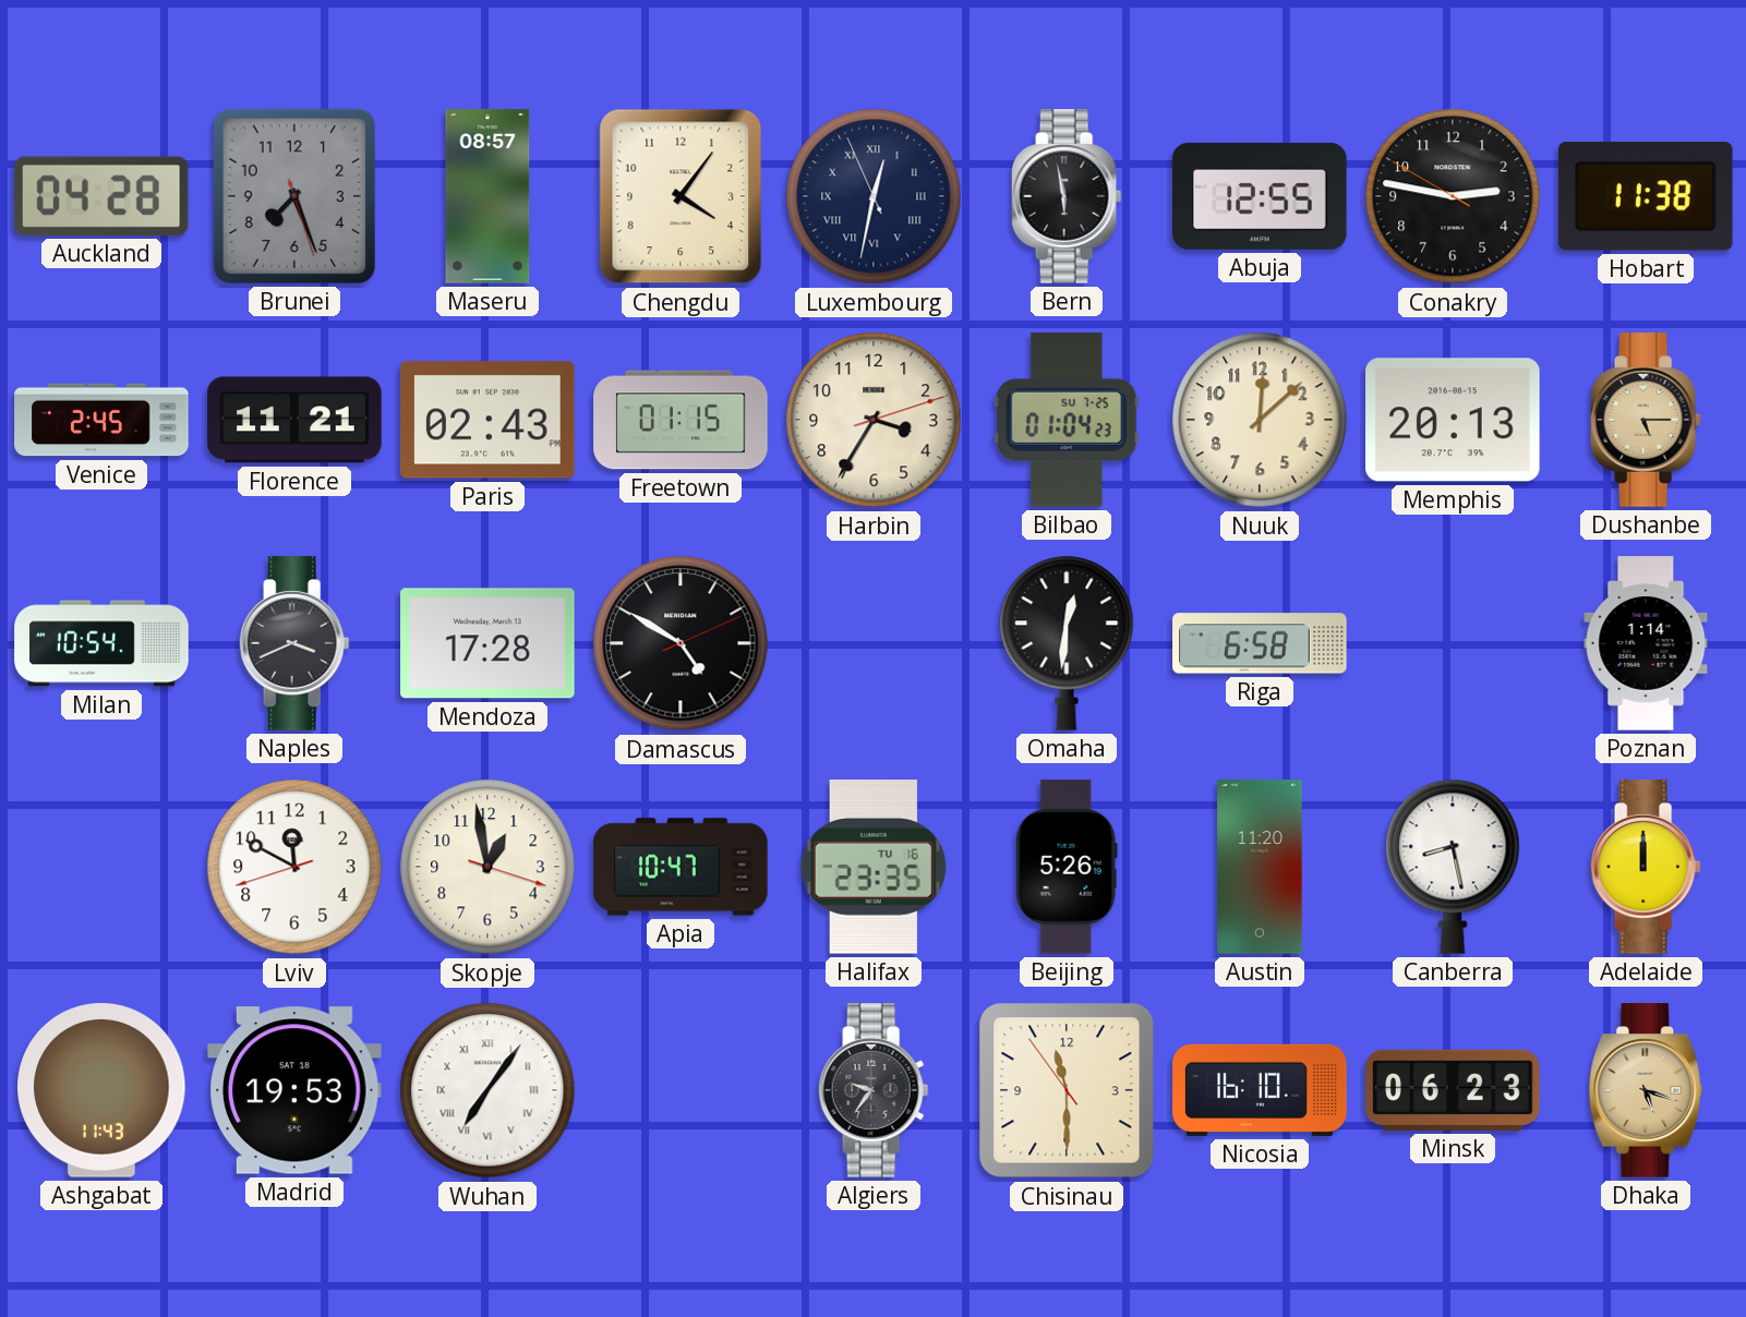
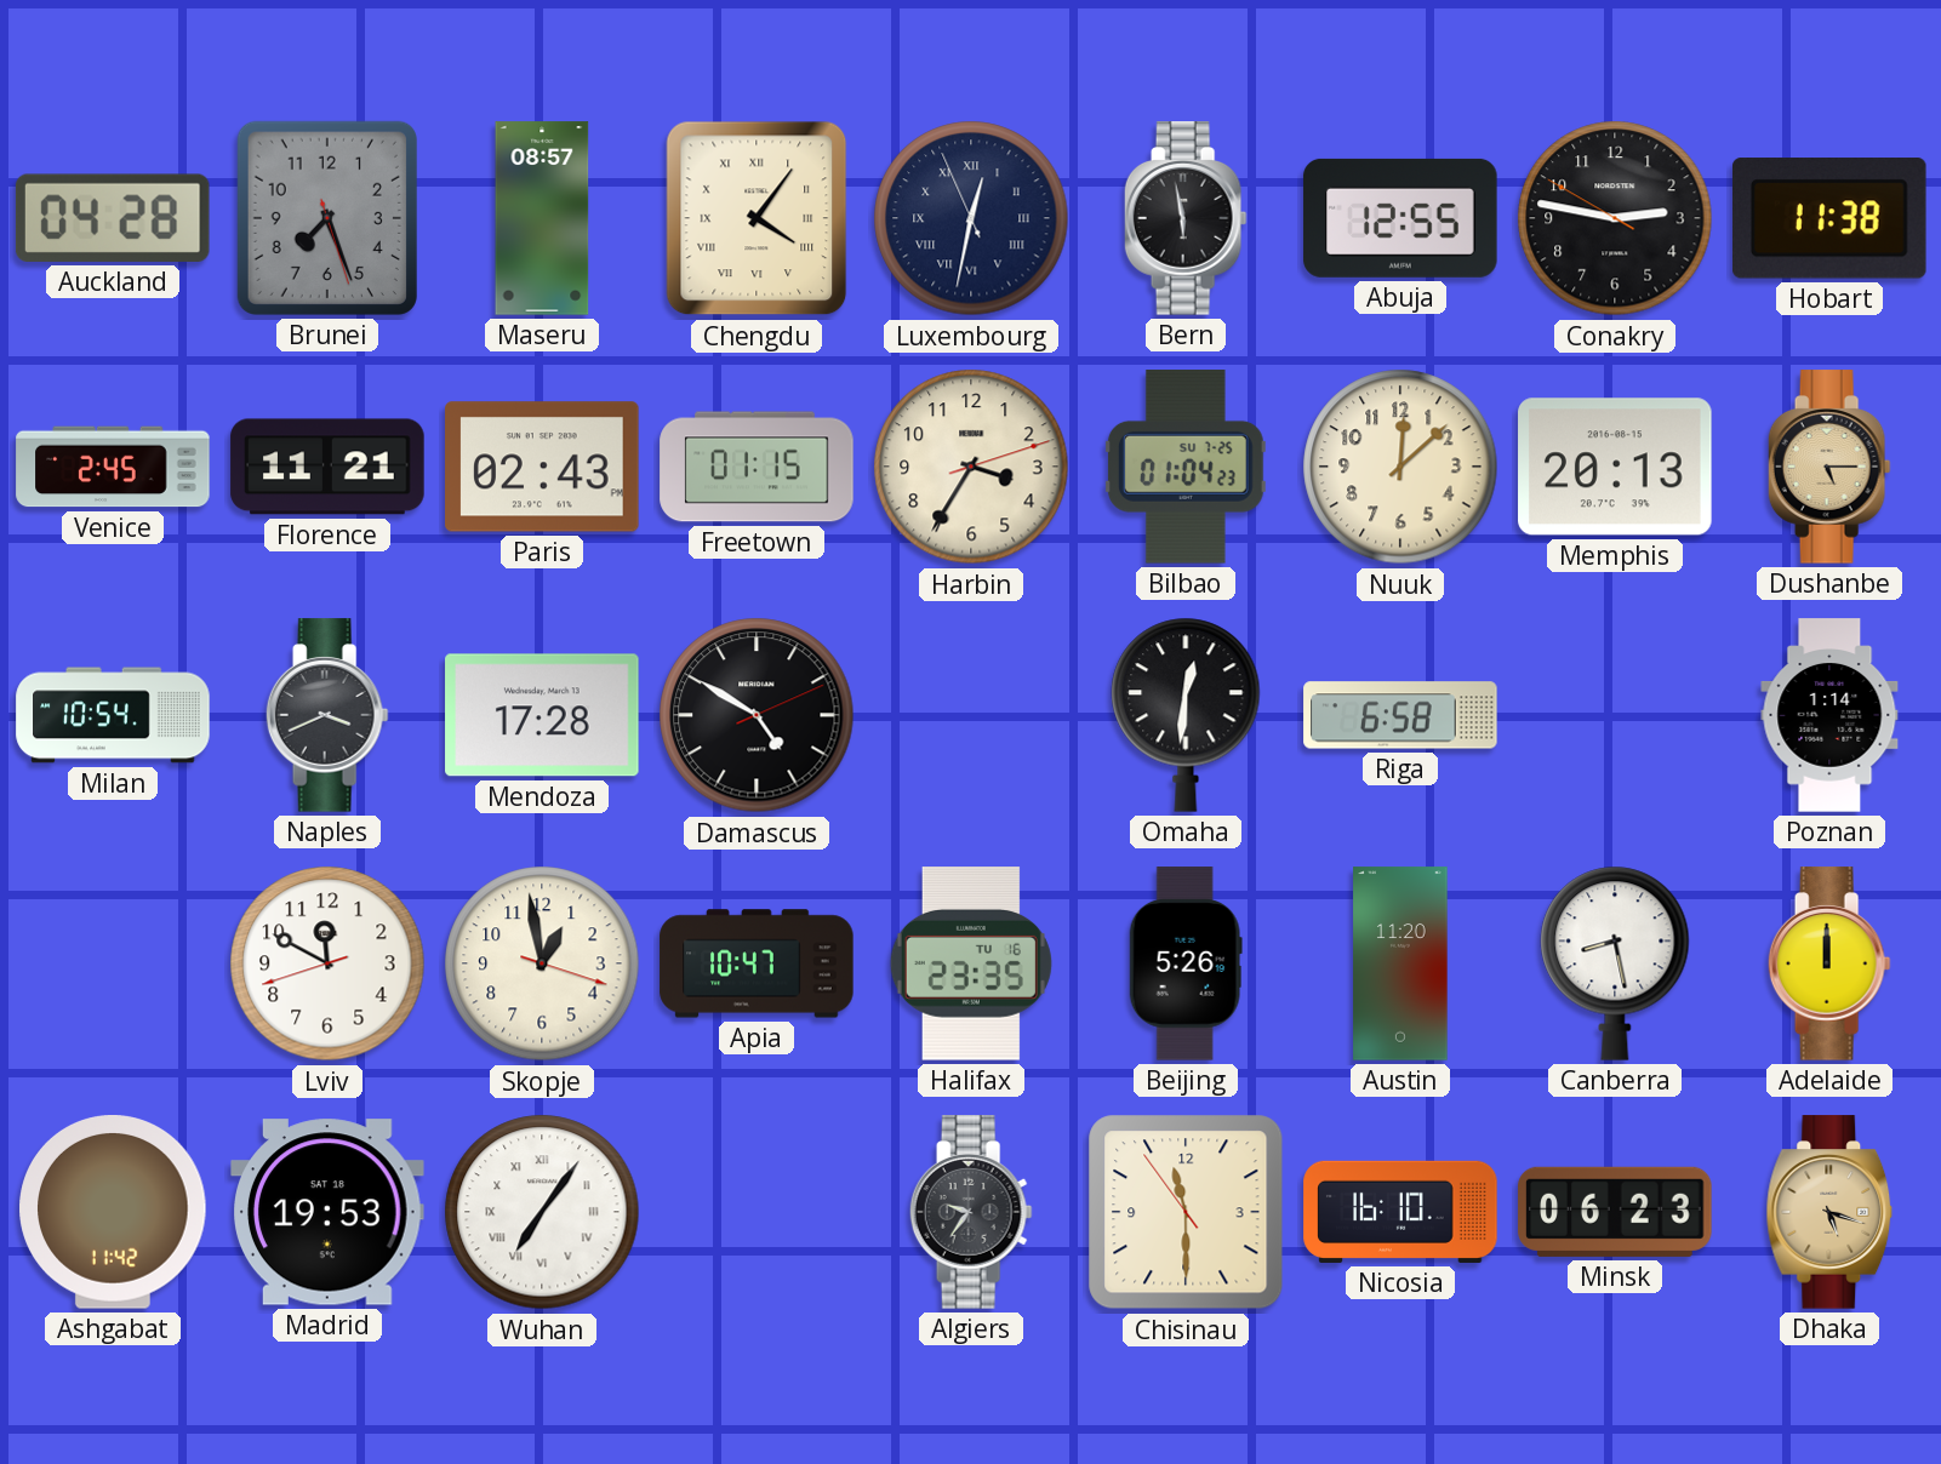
Chengdu numerals: Arabic -> Roman (757, 218)
Ashgabat: 11:43 -> 11:42 (113, 1212)
